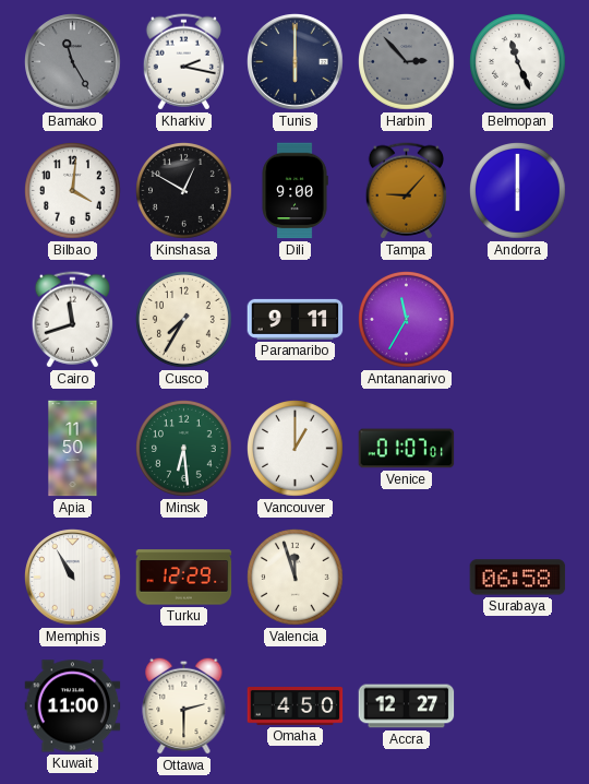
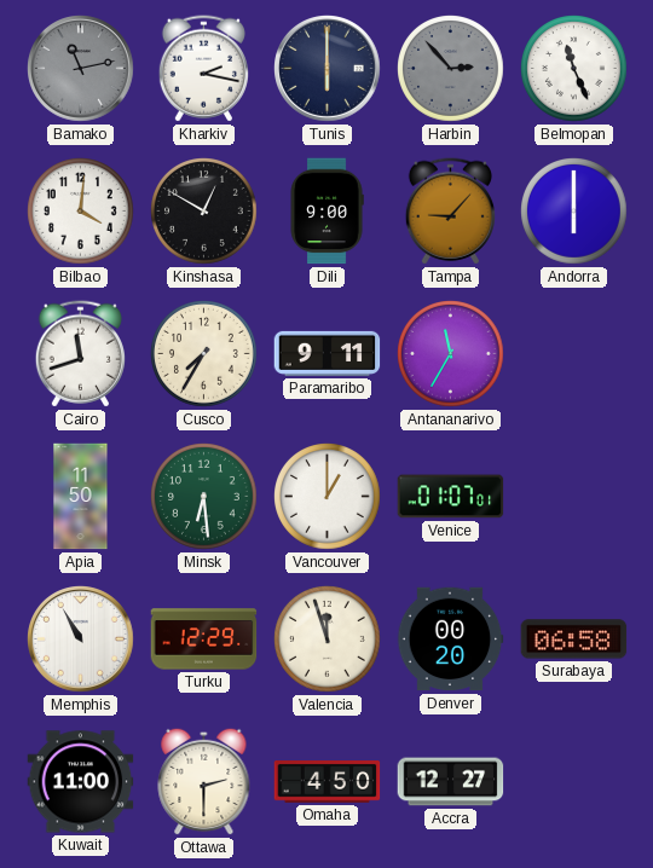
Bamako: 11:25 -> 11:13 (81, 69)
Denver: none -> 00:20 (450, 640)
